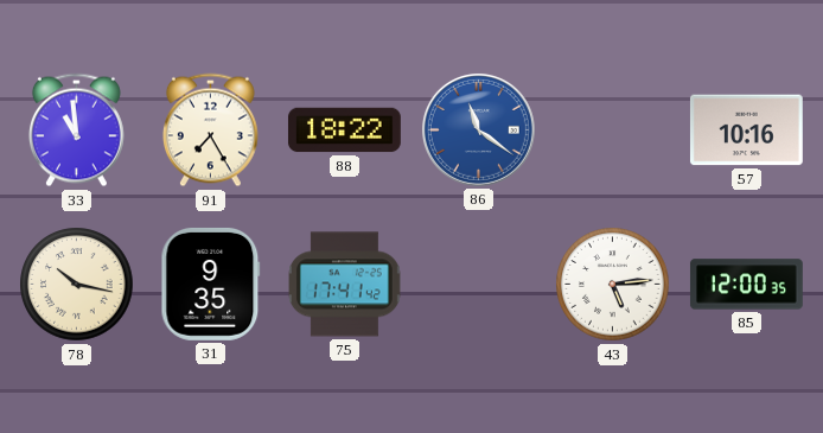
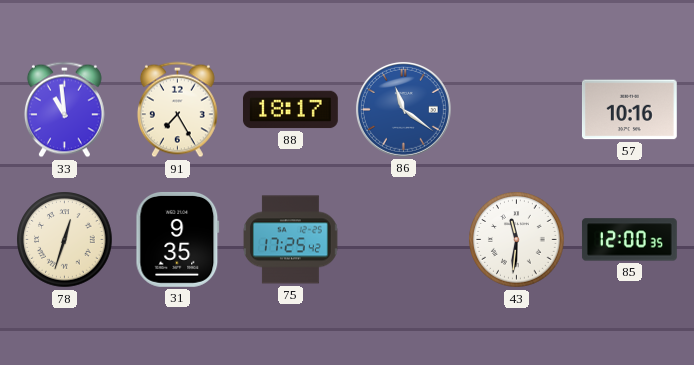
88: 18:22 -> 18:17 (291, 110)
78: 10:17 -> 12:33 (65, 240)
75: 17:41 -> 17:25 (291, 240)
43: 5:14 -> 11:31 (517, 240)
